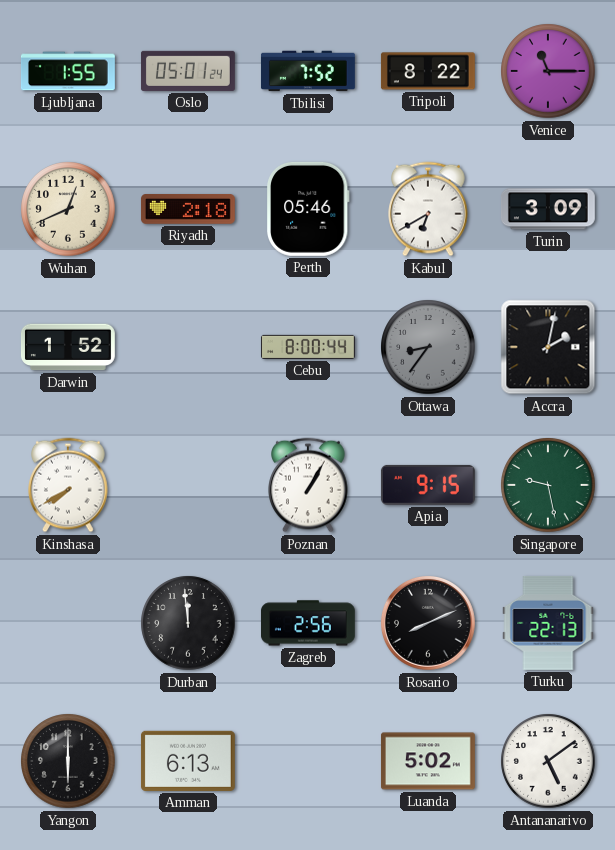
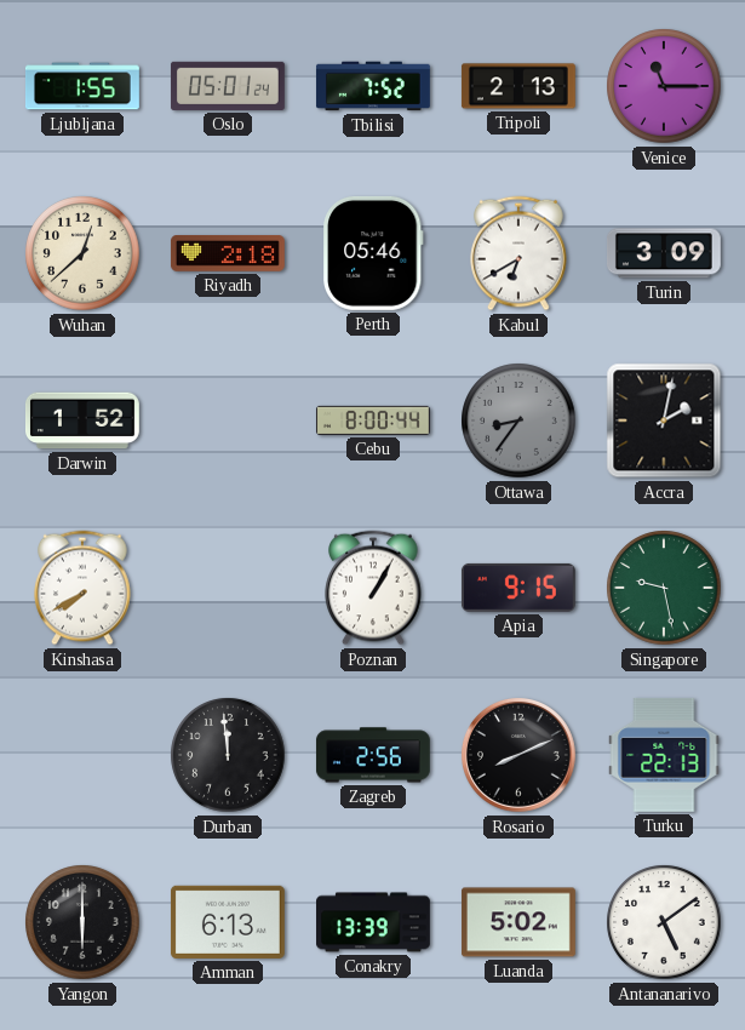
Tripoli: 8:22 -> 2:13 (518, 86)
Wuhan: 12:41 -> 12:38 (82, 253)
Conakry: none -> 13:39 (374, 922)
